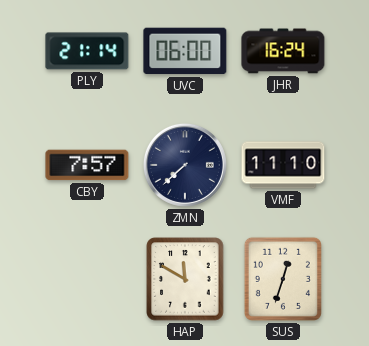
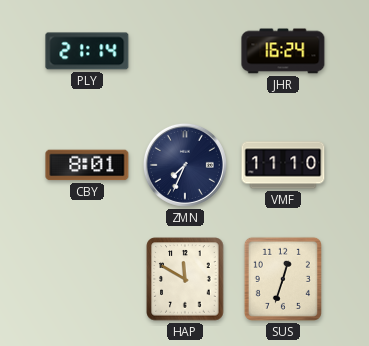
UVC: 06:00 -> none (185, 51)
CBY: 7:57 -> 8:01 (87, 165)
ZMN: 7:38 -> 7:34 (185, 165)
